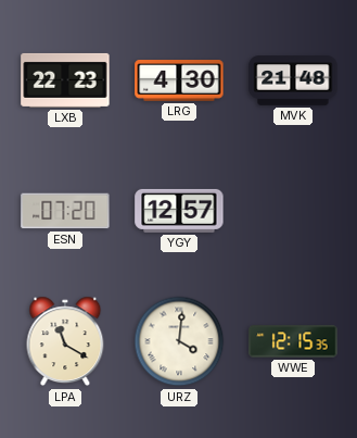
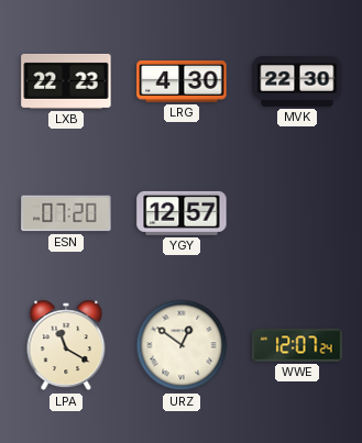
MVK: 21:48 -> 22:30 (297, 81)
URZ: 4:01 -> 12:51 (182, 345)
WWE: 12:15 -> 12:07 (297, 345)
